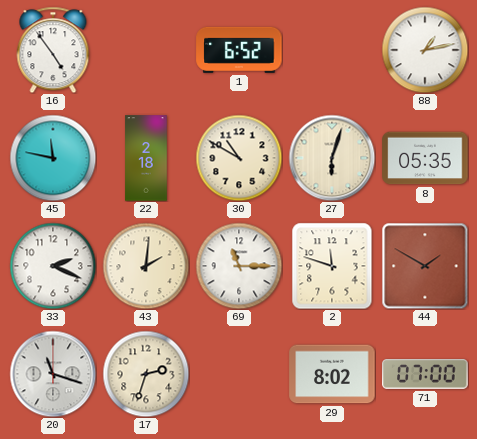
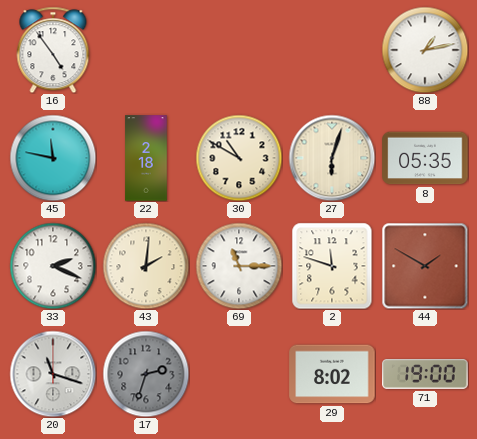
1: 6:52 -> none (239, 50)
17 dial: cream -> grey (146, 374)
71: 07:00 -> 19:00 (425, 374)
